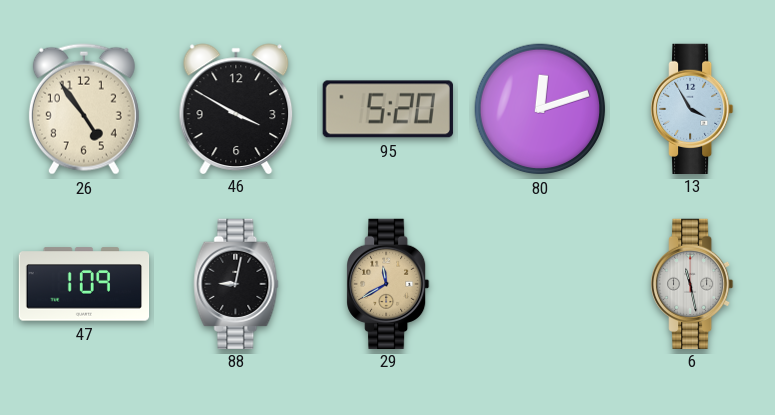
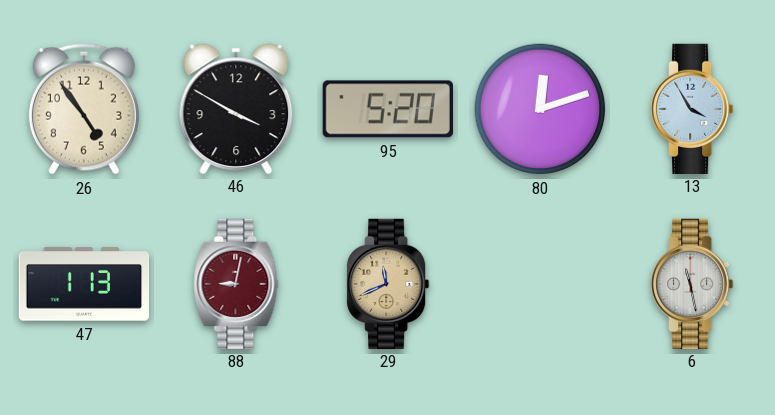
47: 1:09 -> 1:13 (84, 284)
88 dial: black -> burgundy (236, 283)
29: 11:40 -> 11:41 (389, 283)
